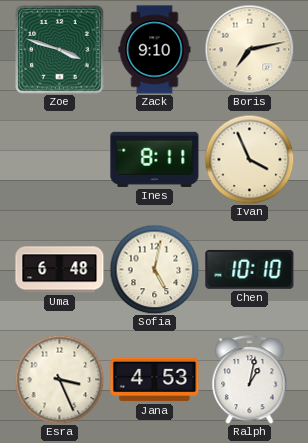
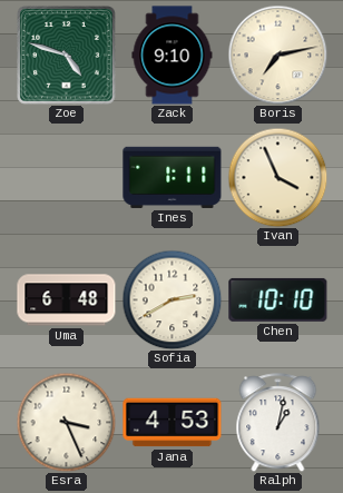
Zoe: 3:48 -> 4:48 (67, 56)
Ines: 8:11 -> 1:11 (173, 177)
Sofia: 5:02 -> 2:40 (171, 299)
